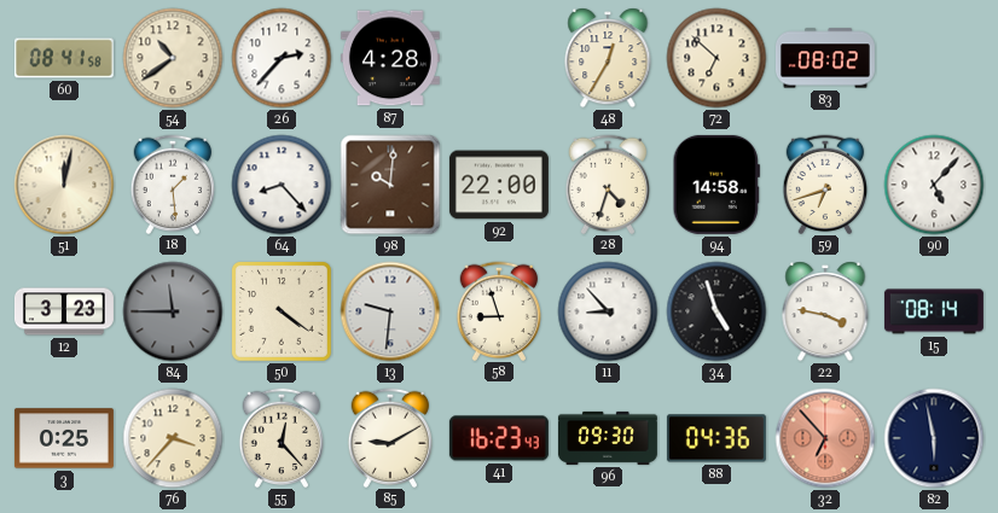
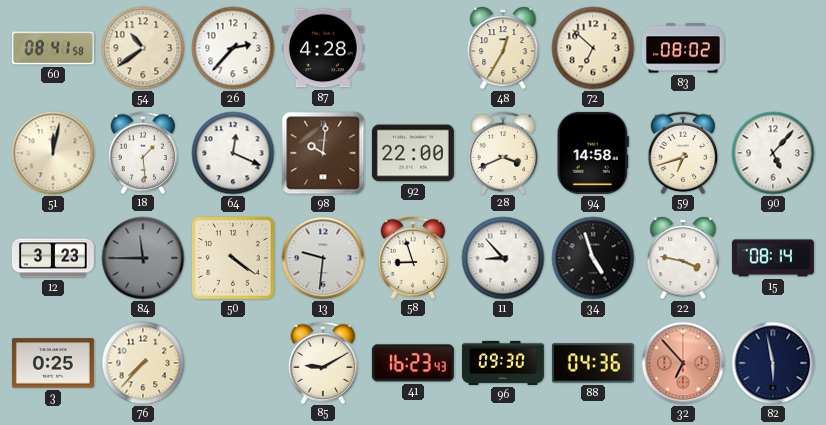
64: 8:23 -> 12:19 (233, 153)
28: 4:33 -> 3:41 (503, 152)
76: 3:37 -> 7:37 (143, 363)
55: 12:23 -> none (282, 437)
